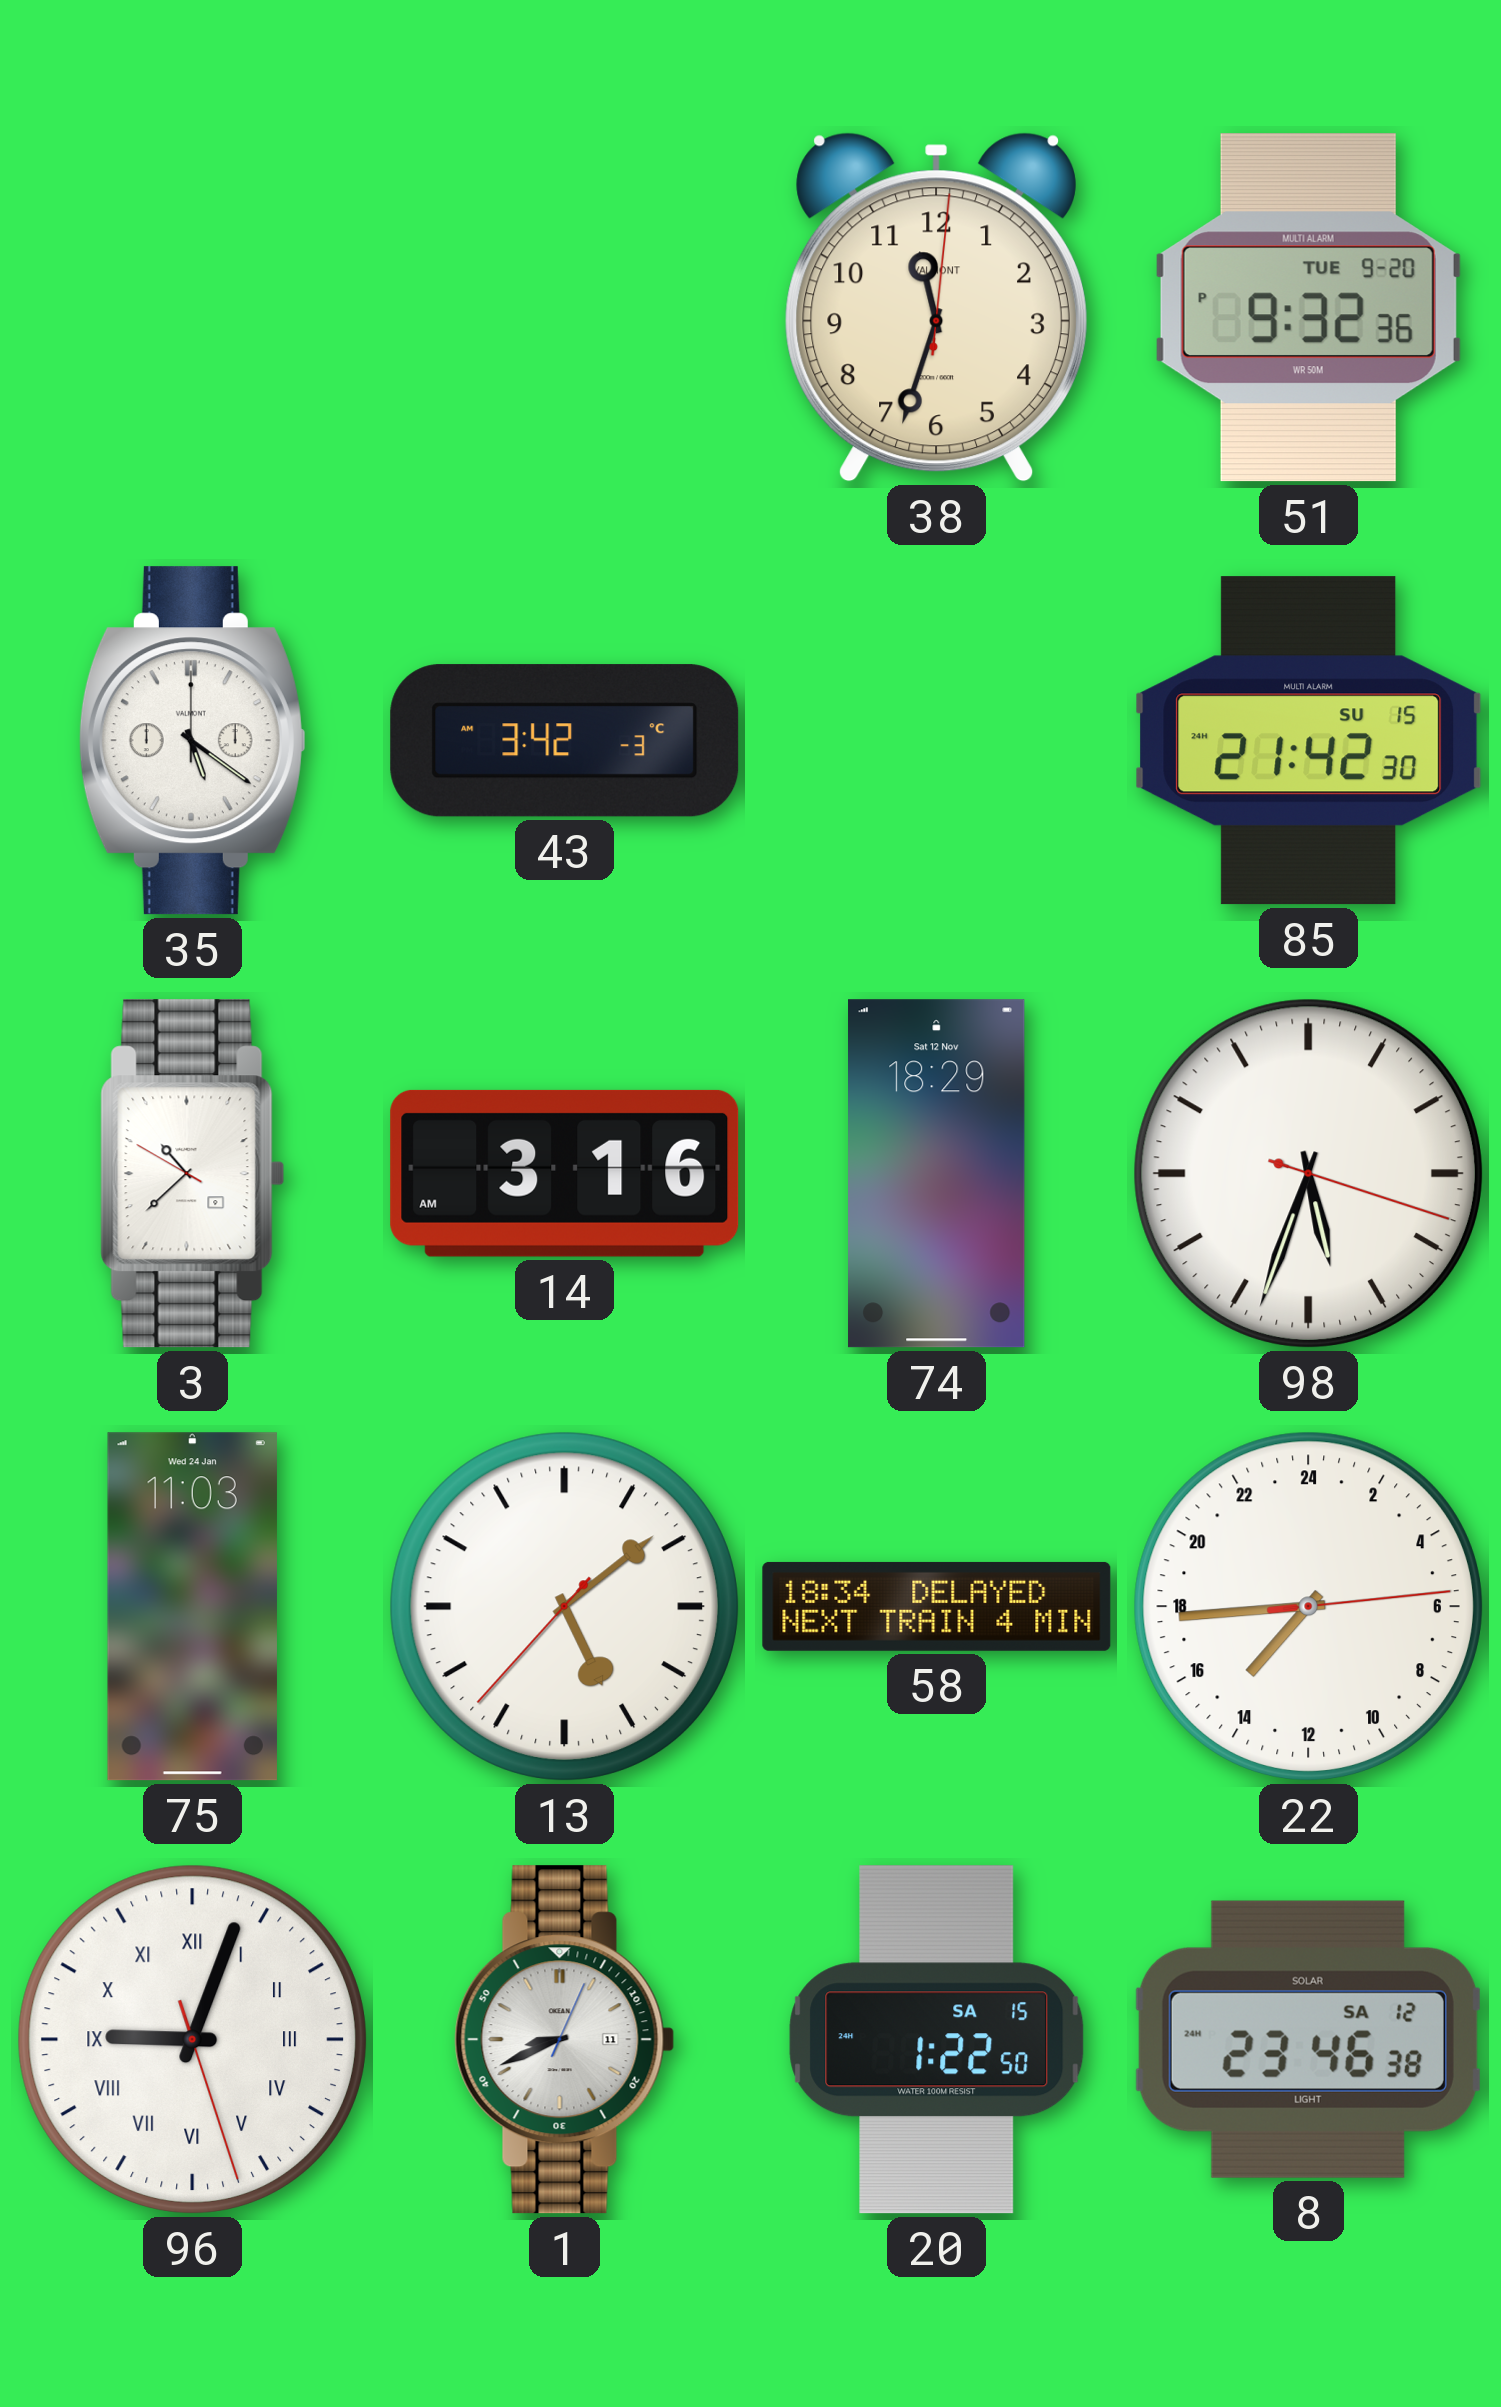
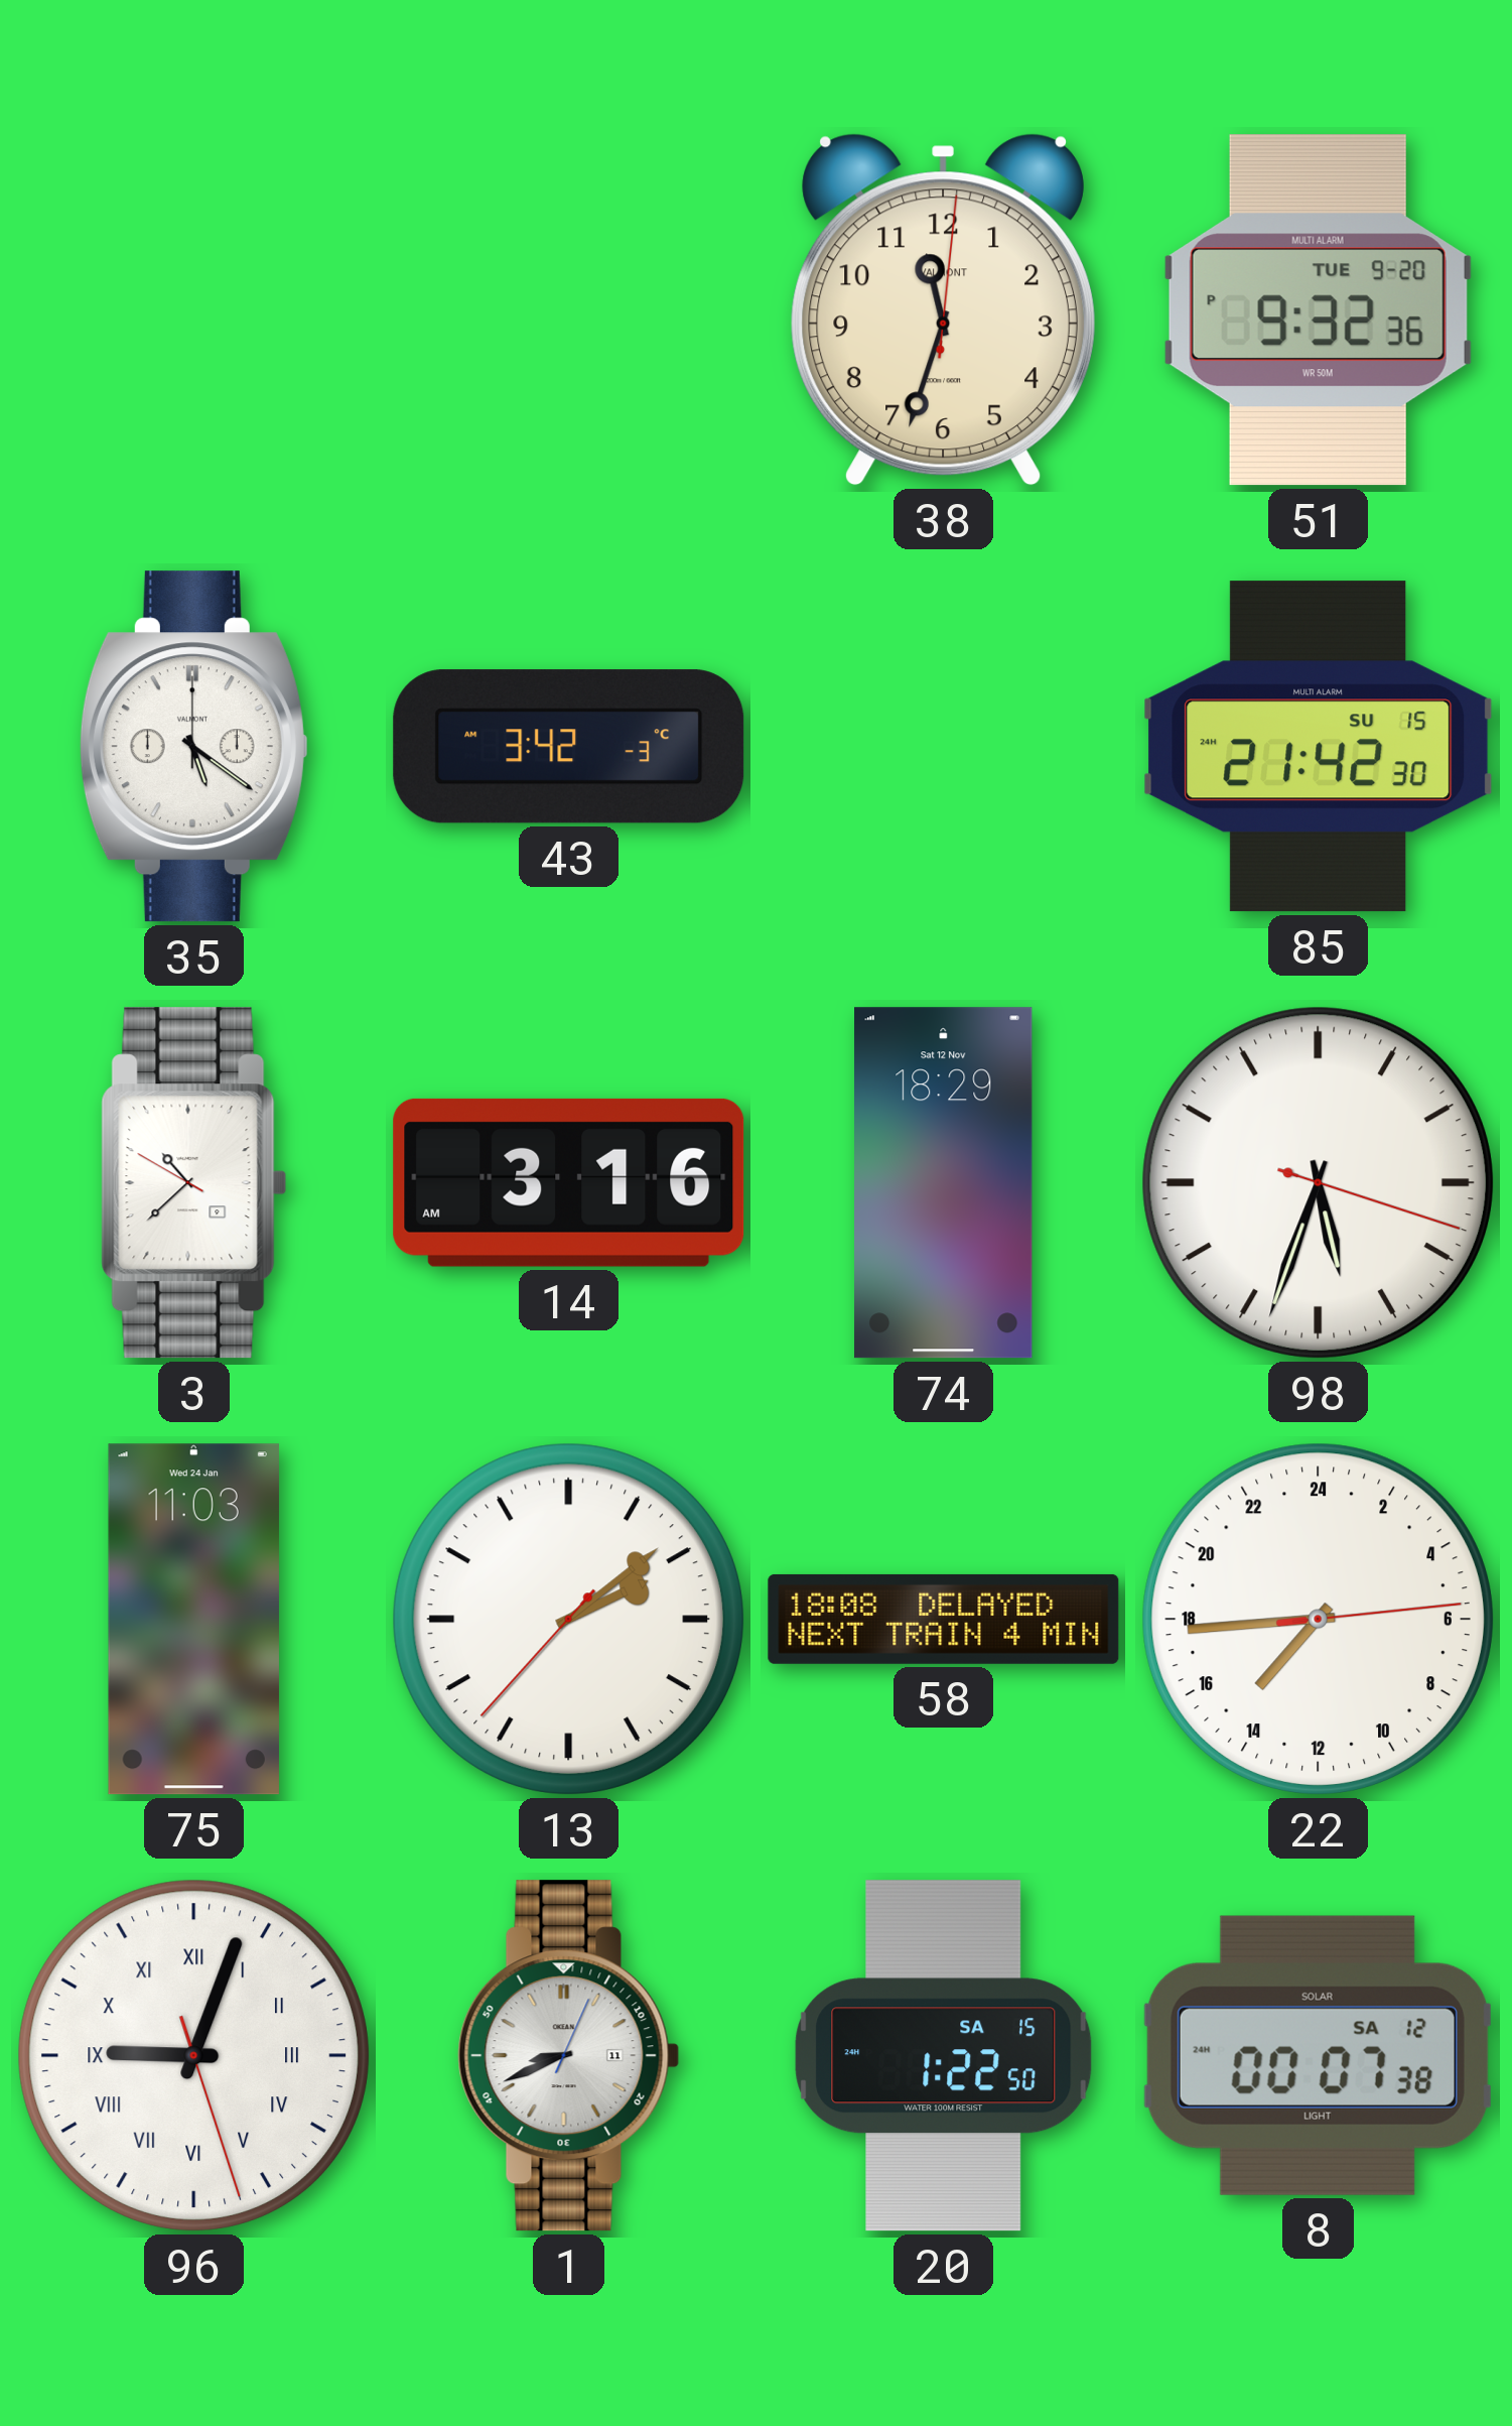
13: 5:08 -> 2:08 (568, 1619)
58: 18:34 -> 18:08 (944, 1619)
8: 23:46 -> 00:07 (1318, 2055)
